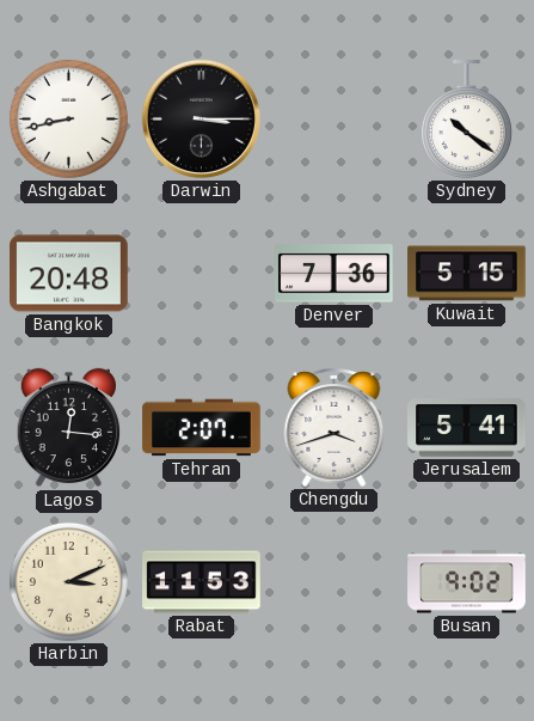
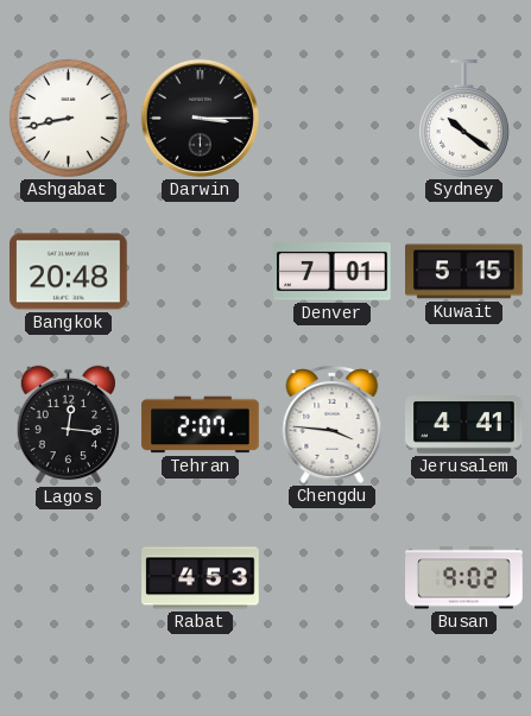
Denver: 7:36 -> 7:01 (333, 272)
Chengdu: 3:42 -> 3:46 (333, 424)
Jerusalem: 5:41 -> 4:41 (464, 425)
Harbin: 3:11 -> none (68, 581)
Rabat: 11:53 -> 4:53 (201, 578)
